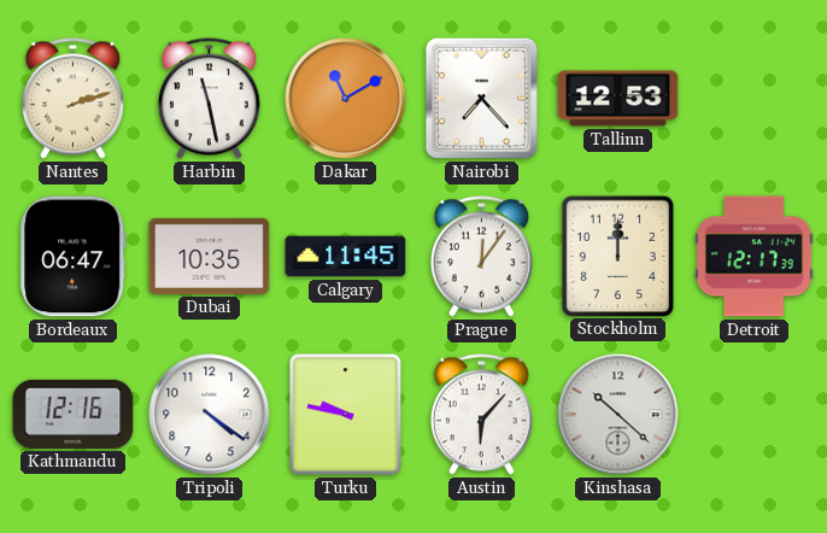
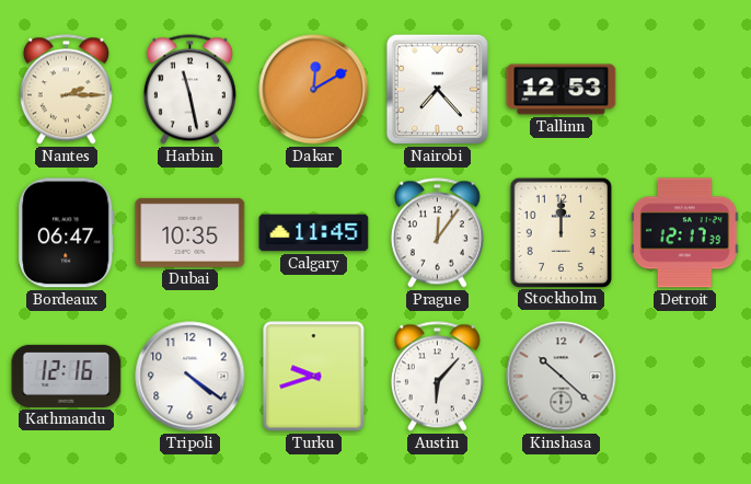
Nantes: 2:12 -> 2:15 (66, 90)
Dakar: 11:10 -> 12:10 (314, 90)
Turku: 9:47 -> 9:42 (314, 377)
